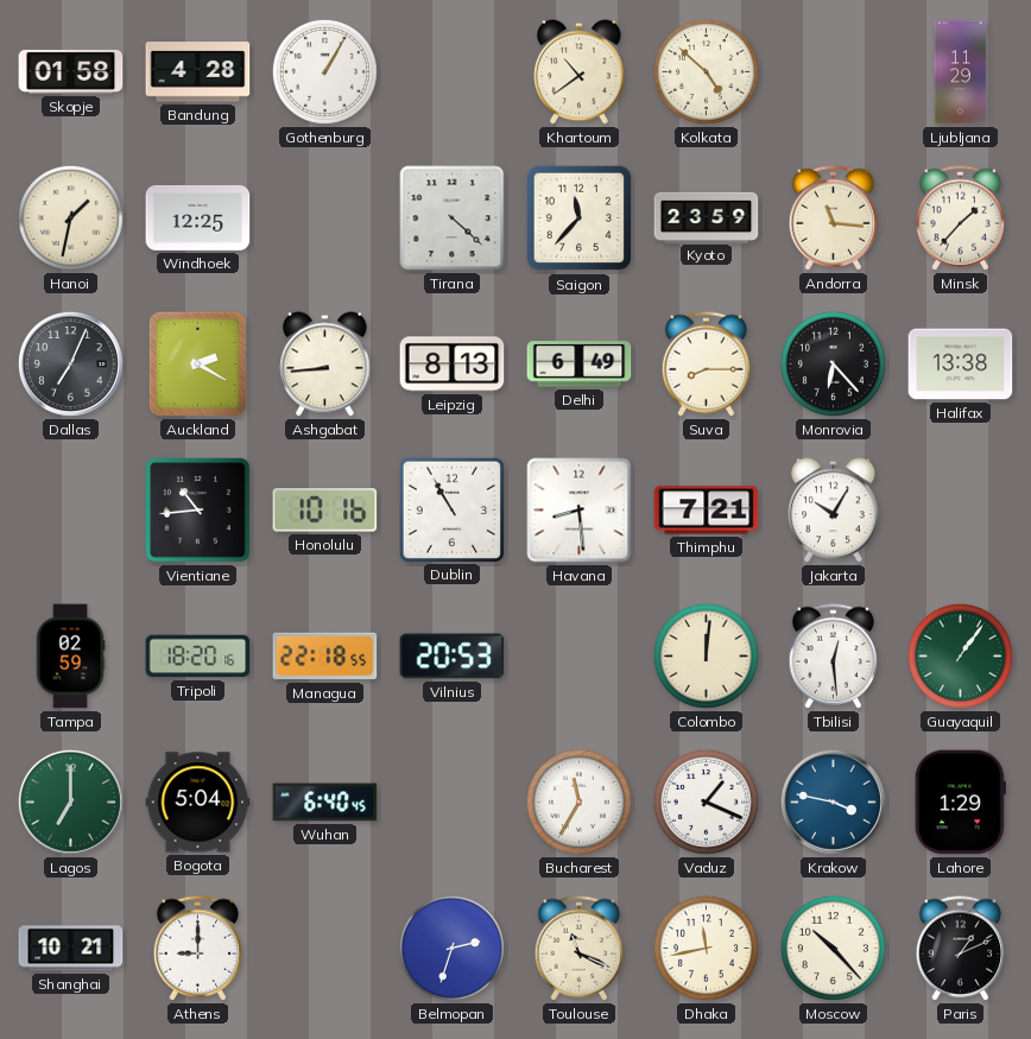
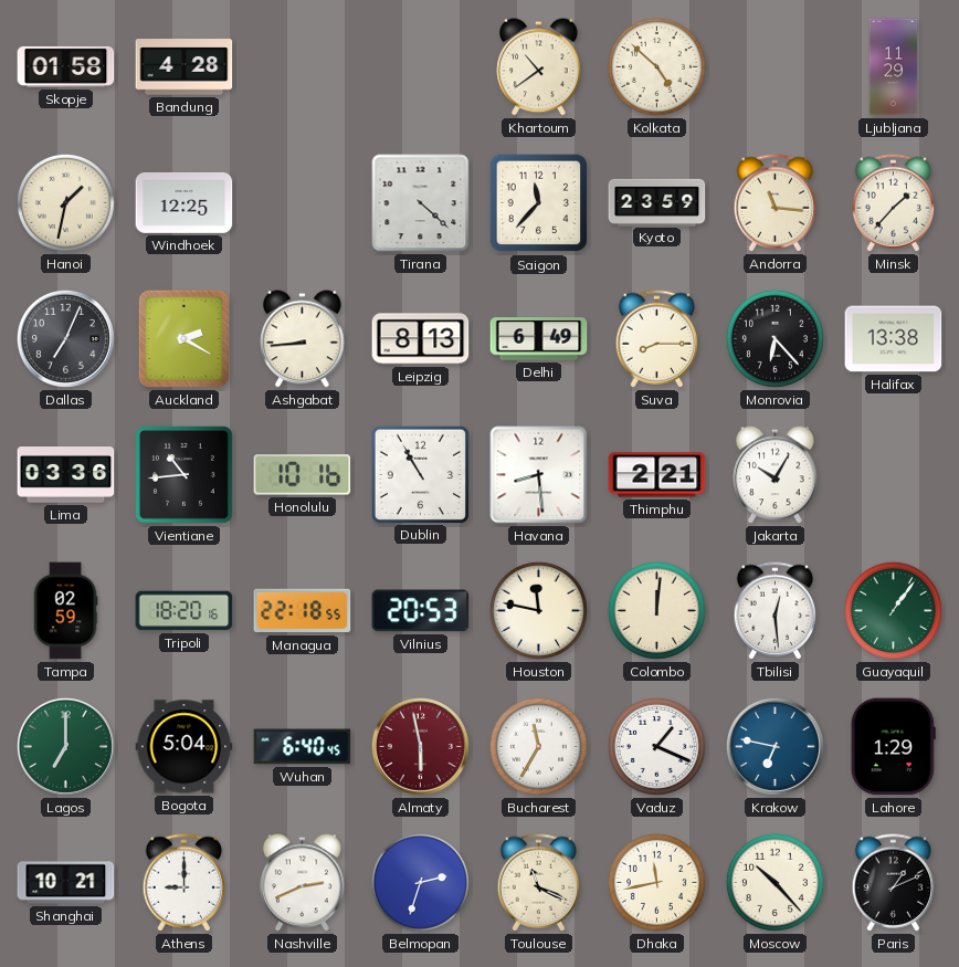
Gothenburg: 1:05 -> none (324, 71)
Lima: none -> 03:36 (66, 475)
Thimphu: 7:21 -> 2:21 (657, 475)
Houston: none -> 11:47 (538, 610)
Almaty: none -> 5:58 (420, 746)
Krakow: 3:47 -> 6:47 (774, 746)
Nashville: none -> 2:41 (303, 883)
